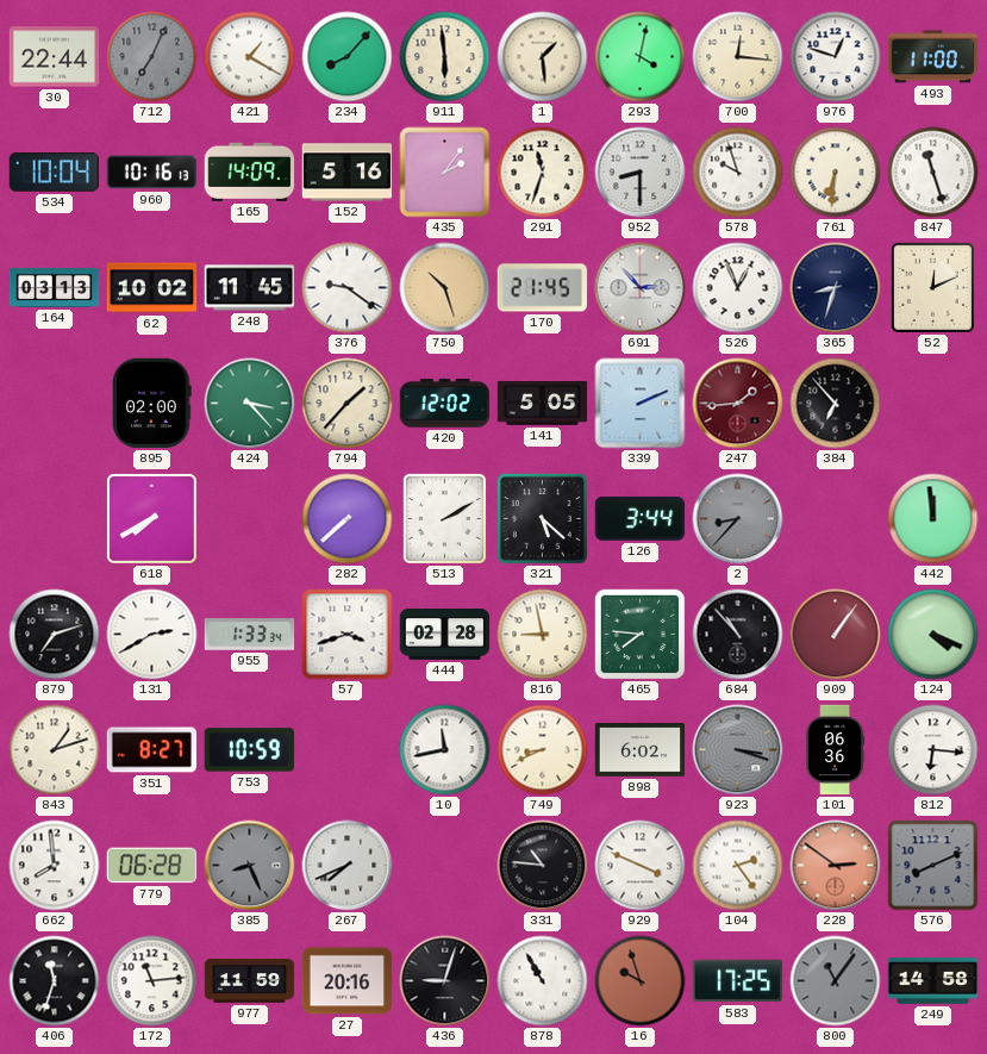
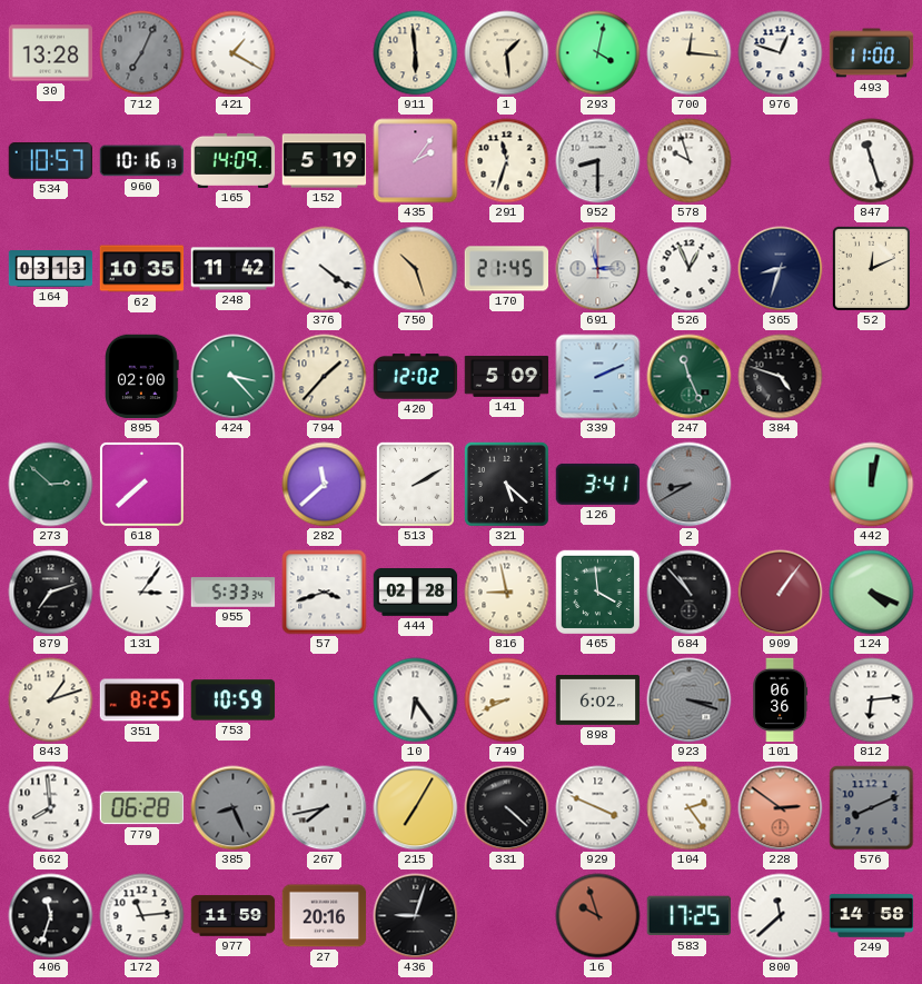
30: 22:44 -> 13:28 (51, 53)
234: 8:07 -> none (348, 57)
534: 10:04 -> 10:57 (50, 161)
152: 5:16 -> 5:19 (325, 161)
761: 6:31 -> none (836, 173)
62: 10:02 -> 10:35 (142, 269)
248: 11:45 -> 11:42 (234, 269)
376: 9:21 -> 4:21 (325, 269)
691: 2:53 -> 2:58 (598, 269)
141: 5:05 -> 5:09 (507, 377)
247: 1:44 -> 11:26 (690, 377)
247 dial: burgundy -> green (690, 377)
384: 6:53 -> 4:48 (781, 377)
273: none -> 2:52 (51, 485)
618: 7:40 -> 7:38 (141, 484)
282: 7:38 -> 11:38 (325, 485)
126: 3:44 -> 3:41 (598, 484)
2: 8:37 -> 8:40 (690, 485)
442: 11:59 -> 12:02 (872, 485)
131: 2:40 -> 3:06 (142, 593)
955: 1:33 -> 5:33 (234, 593)
465: 7:46 -> 3:59 (597, 592)
351: 8:27 -> 8:25 (142, 700)
10: 11:43 -> 6:24 (416, 700)
812: 6:16 -> 6:14 (872, 700)
267: 7:41 -> 7:43 (325, 808)
215: none -> 7:05 (416, 808)
331: 10:46 -> 4:22 (507, 808)
878: 10:55 -> none (543, 981)
800: 11:06 -> 11:38 (781, 916)
800 dial: grey -> white (781, 916)
